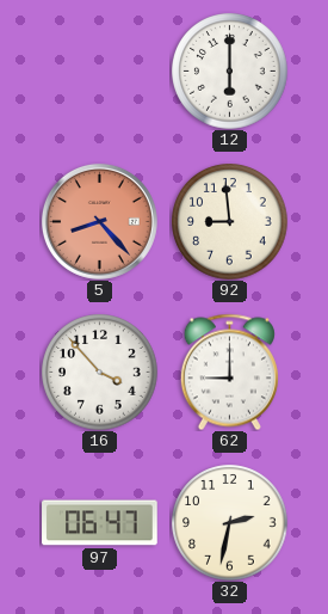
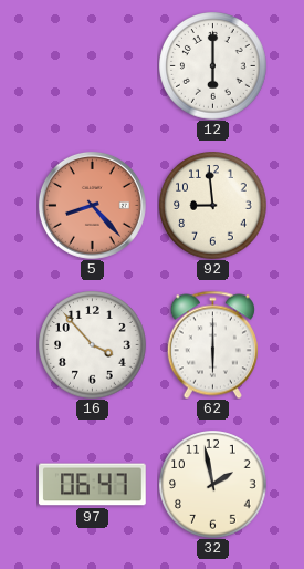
62: 9:00 -> 6:00 (212, 344)
32: 2:32 -> 1:58 (213, 485)
